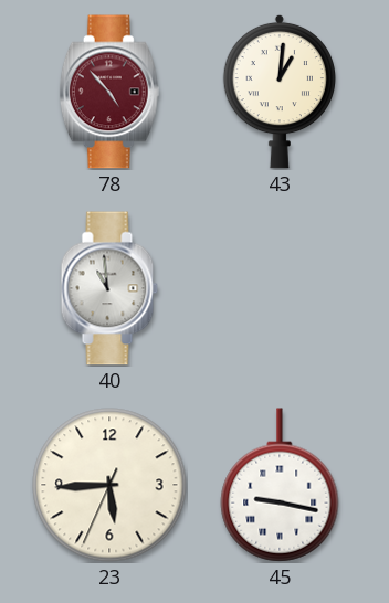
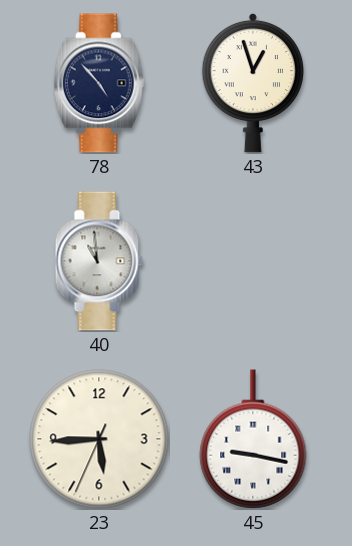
78 dial: burgundy -> navy (99, 83)
43: 1:01 -> 12:57 (253, 83)
